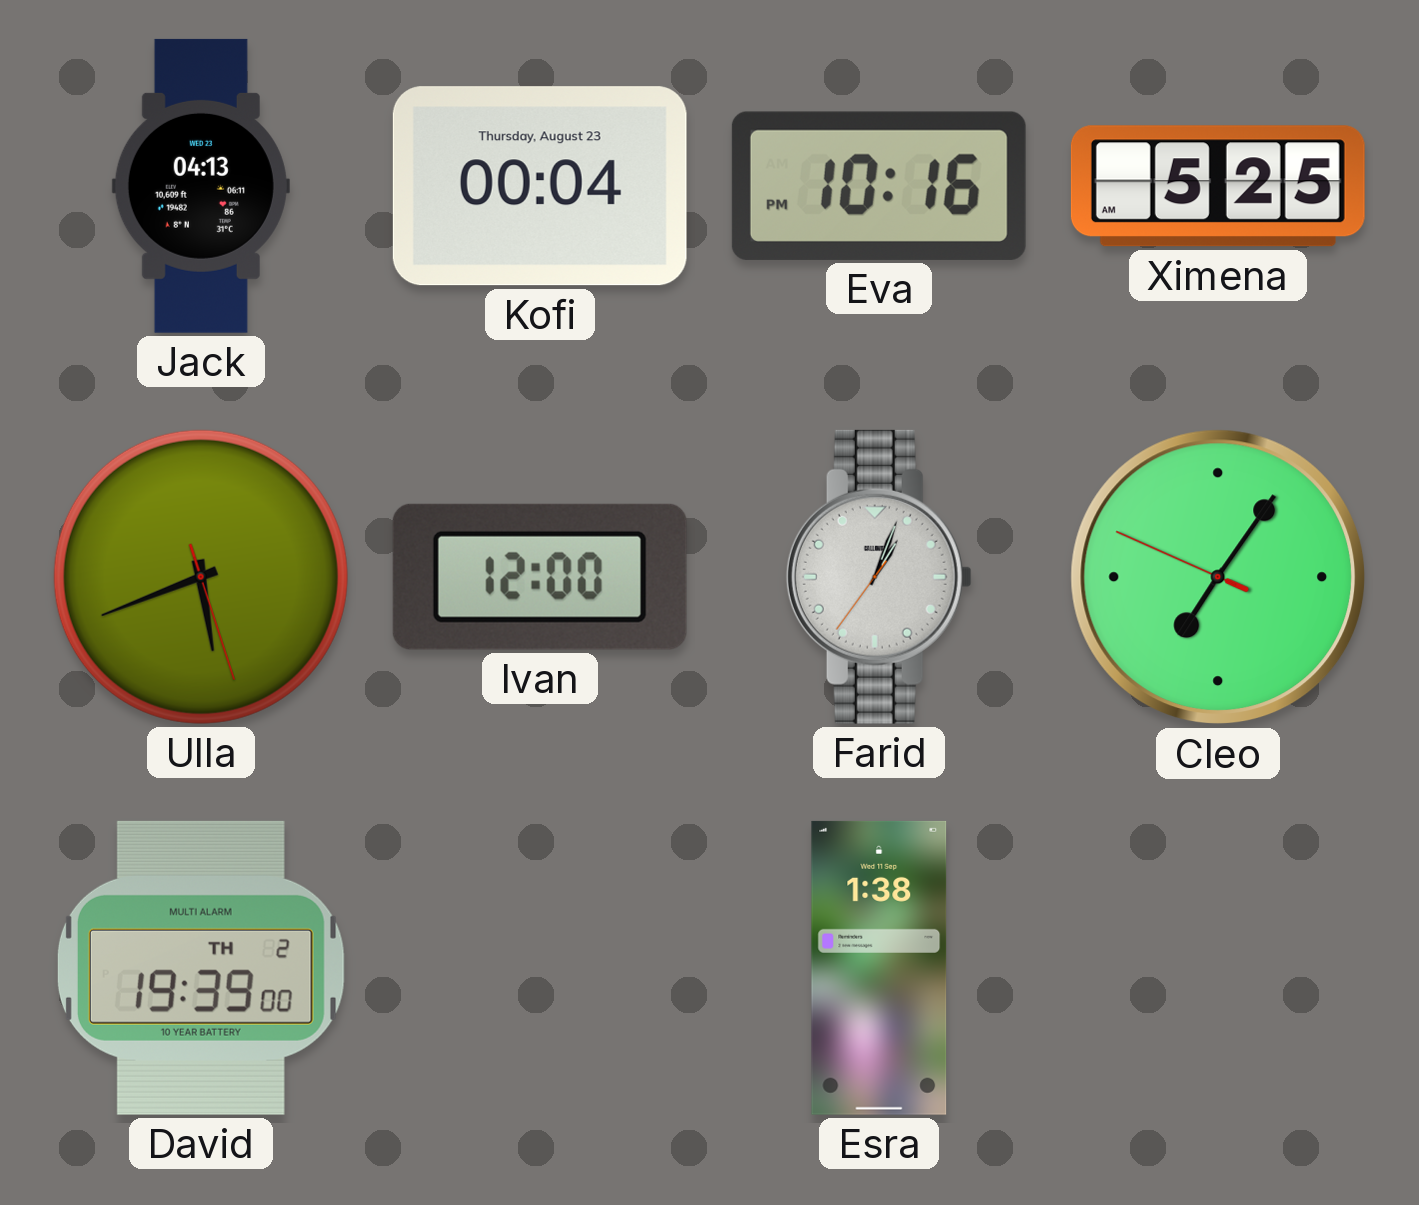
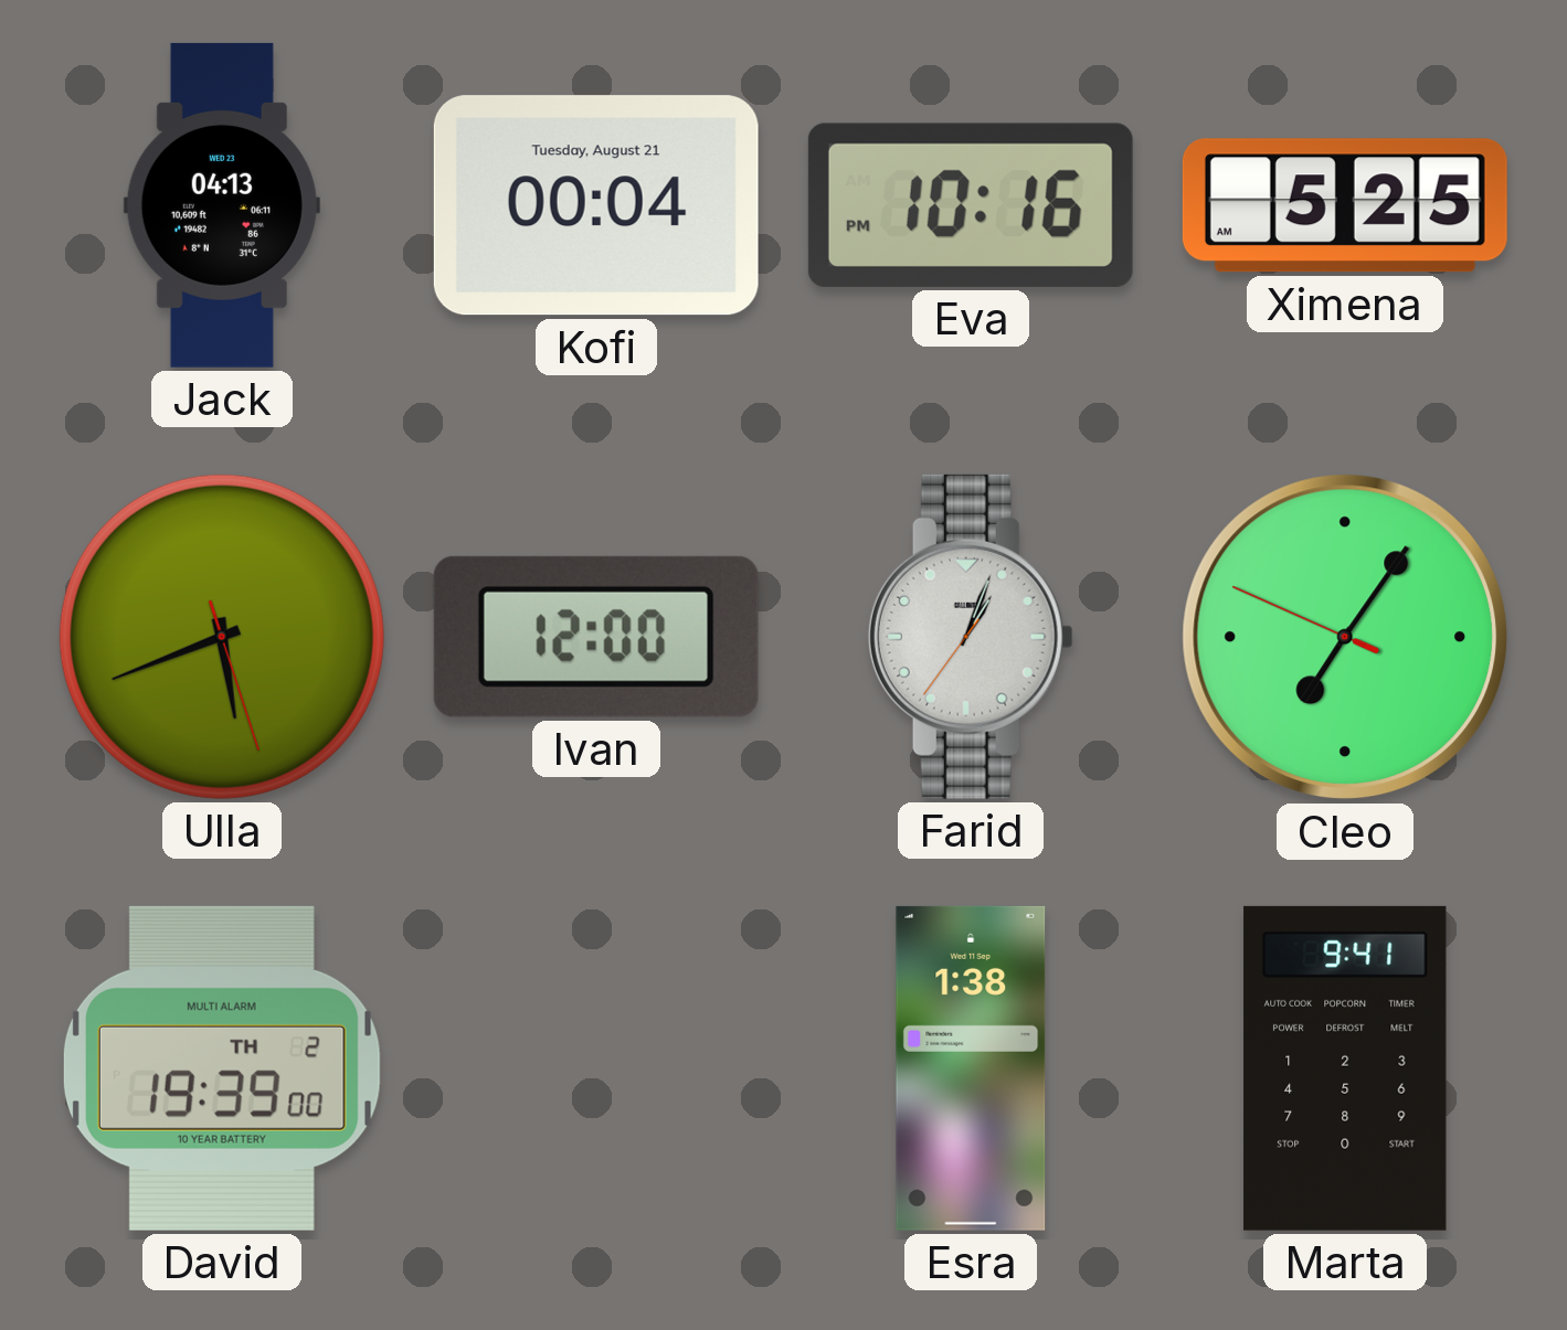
Kofi date: Thursday, August 23 -> Tuesday, August 21 (596, 205)
Marta: none -> 9:41 (1345, 1068)
